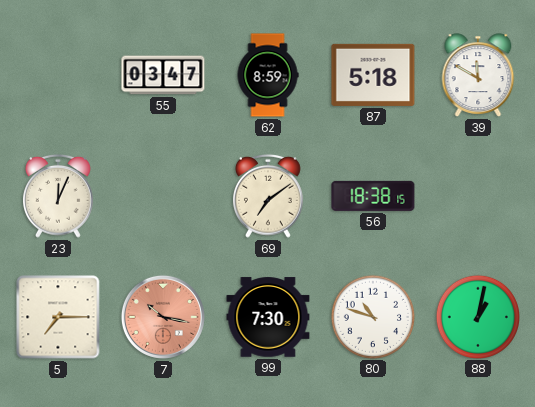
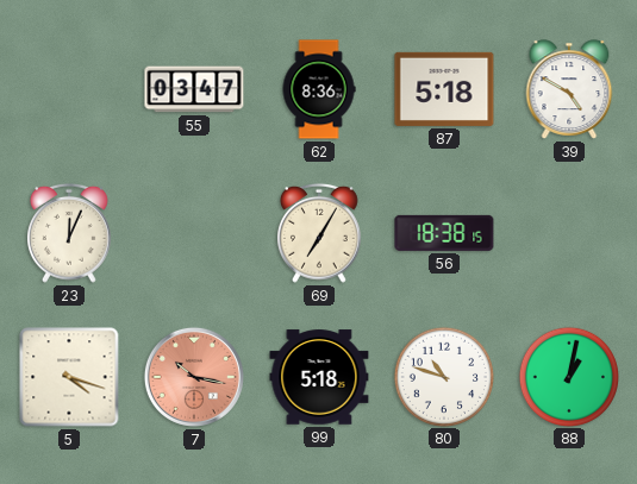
62: 8:59 -> 8:36 (319, 89)
39: 11:50 -> 4:50 (569, 89)
69: 7:09 -> 7:05 (320, 233)
5: 7:15 -> 4:18 (69, 377)
99: 7:30 -> 5:18 (319, 377)
